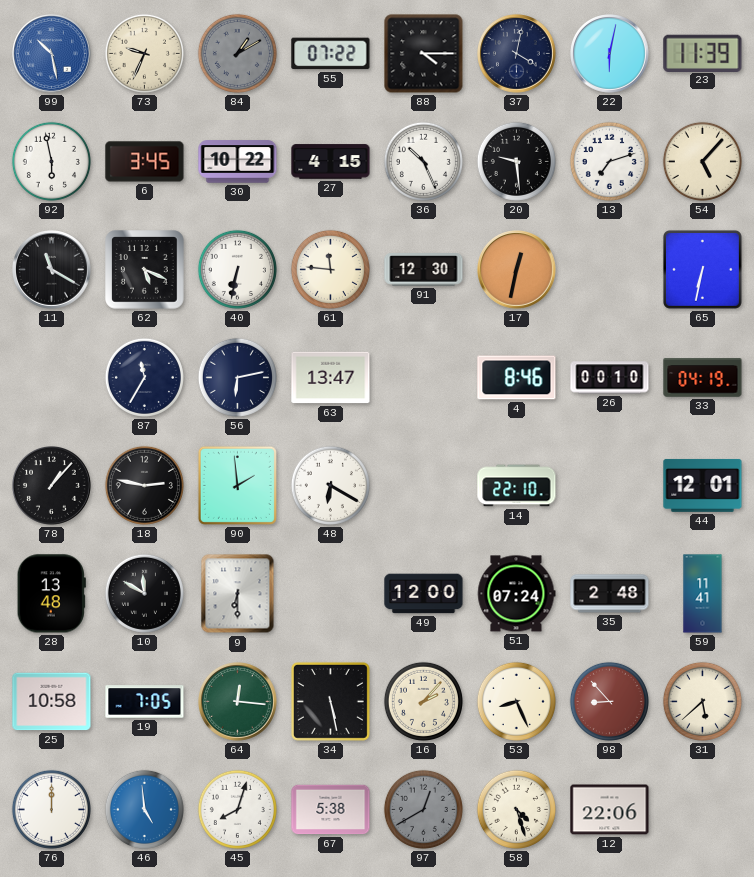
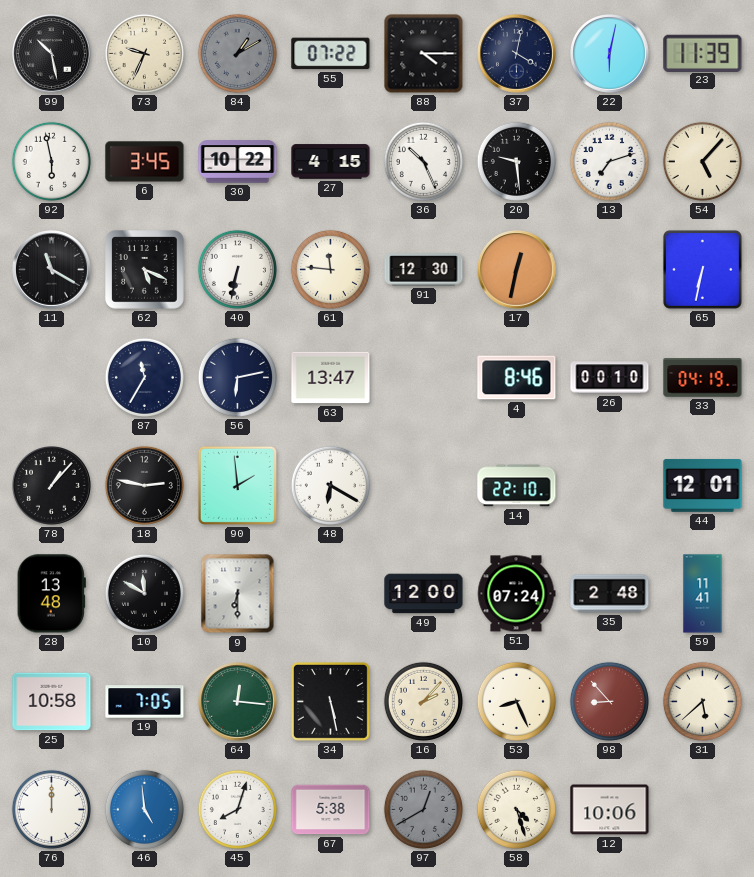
99 dial: blue -> black (52, 54)
12: 22:06 -> 10:06 (610, 810)
